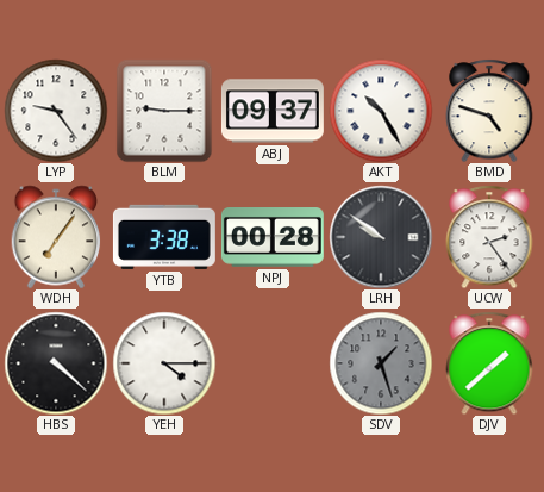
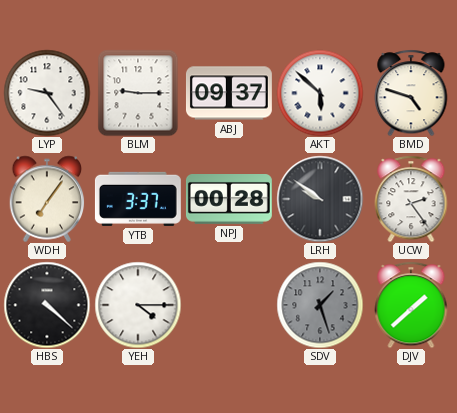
AKT: 10:25 -> 5:52 (320, 93)
YTB: 3:38 -> 3:37 (138, 199)
